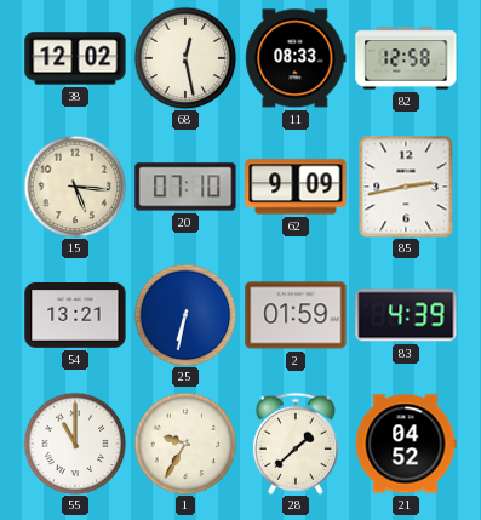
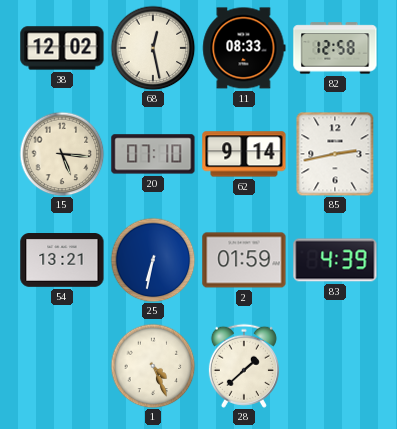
62: 9:09 -> 9:14 (244, 154)
55: 11:00 -> none (75, 444)
1: 9:35 -> 4:26 (153, 366)
21: 04:52 -> none (406, 444)
